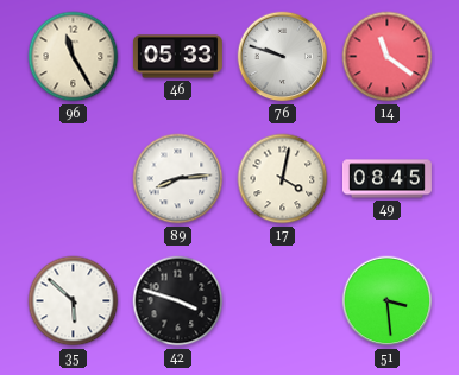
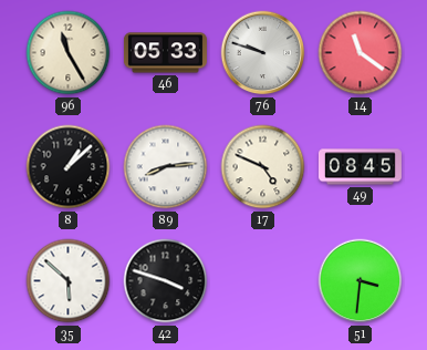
8: none -> 1:08 (69, 167)
17: 4:02 -> 4:49 (263, 167)
51: 3:29 -> 3:31 (361, 281)
